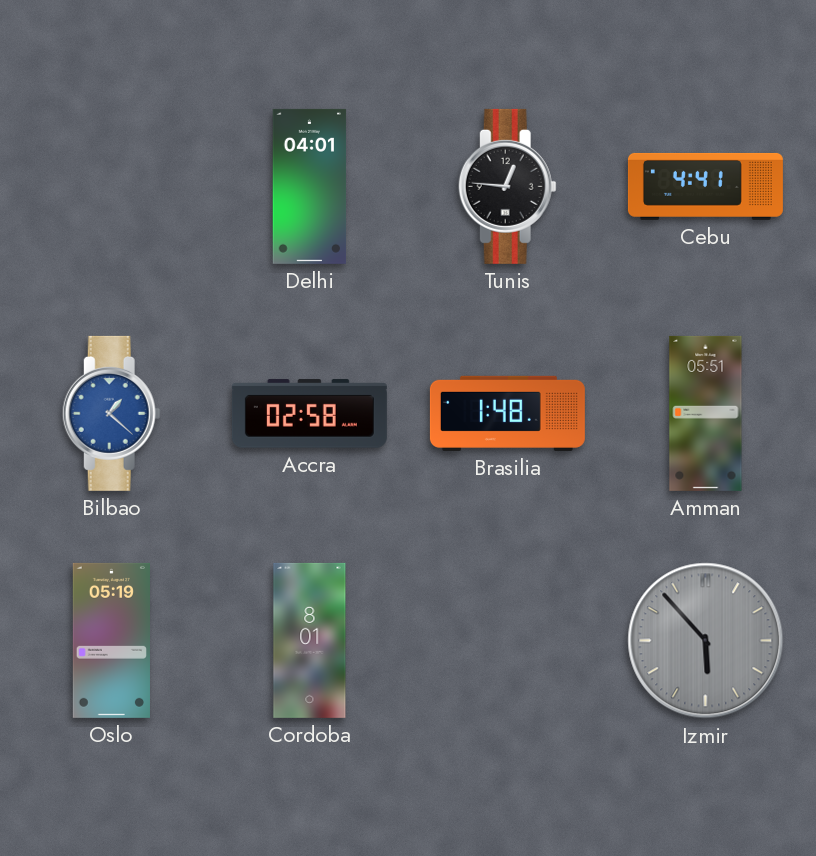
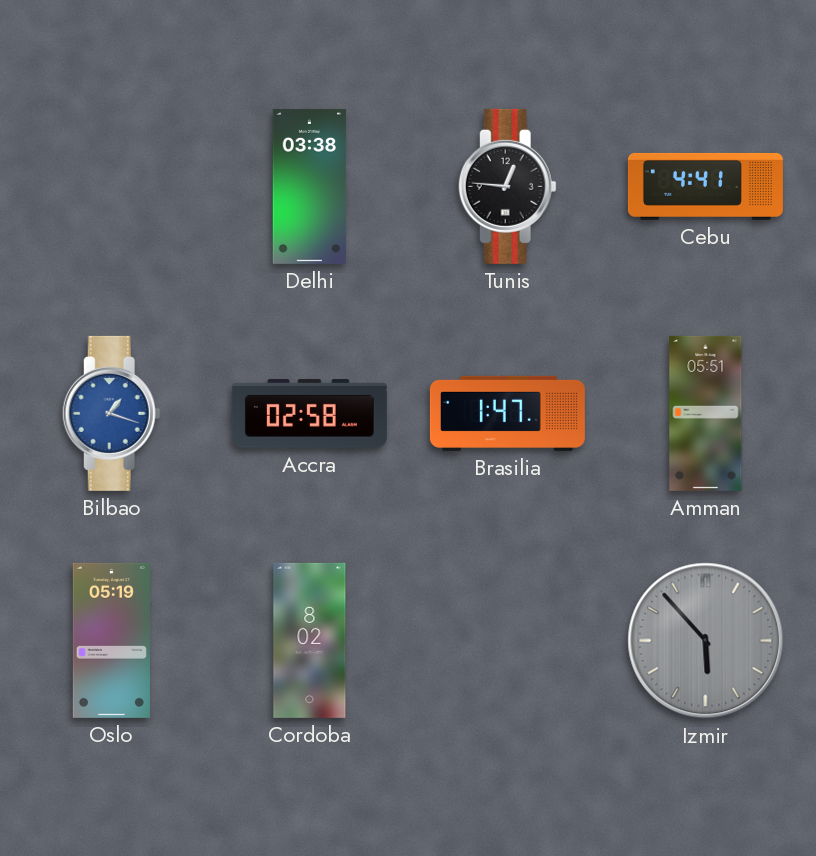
Delhi: 04:01 -> 03:38 (310, 186)
Bilbao: 1:22 -> 1:18 (111, 413)
Brasilia: 1:48 -> 1:47 (507, 413)
Cordoba: 8:01 -> 8:02 (310, 640)
